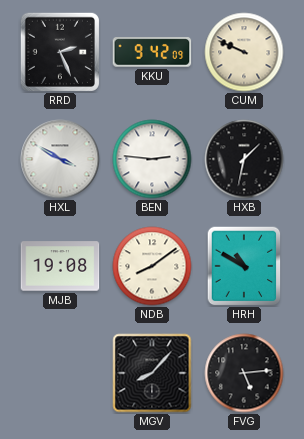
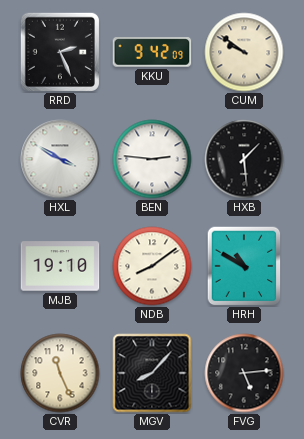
CUM: 9:49 -> 9:51 (244, 52)
HXB: 1:32 -> 1:29 (244, 159)
MJB: 19:08 -> 19:10 (60, 266)
CVR: none -> 11:26 (60, 373)
